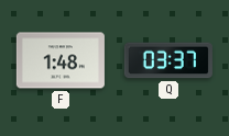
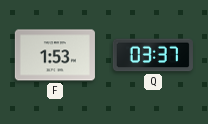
F: 1:48 -> 1:53 (55, 55)
